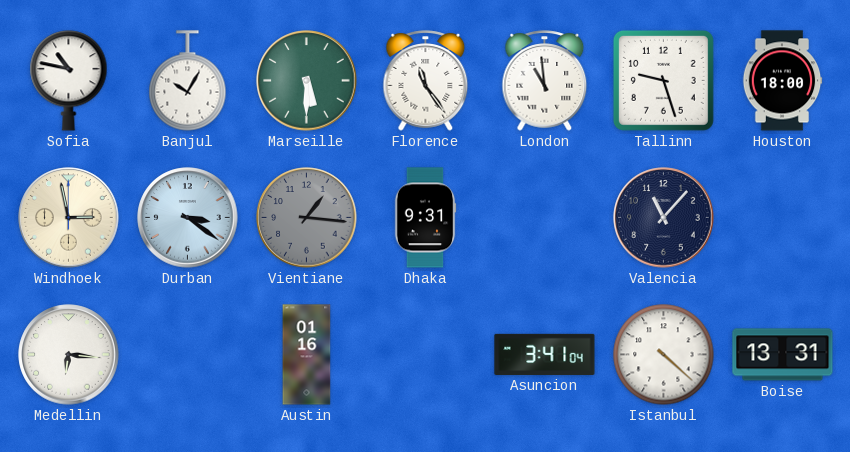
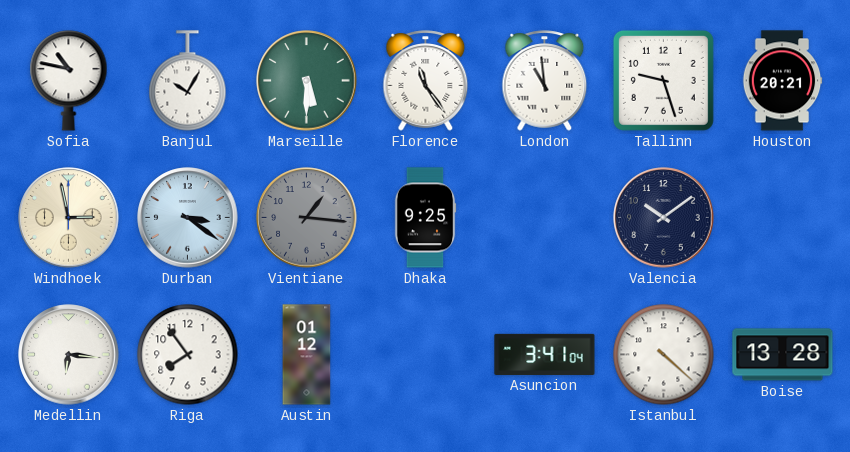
Houston: 18:00 -> 20:21 (782, 81)
Dhaka: 9:31 -> 9:25 (425, 218)
Valencia: 11:07 -> 10:09 (664, 218)
Riga: none -> 7:54 (188, 355)
Austin: 01:16 -> 01:12 (307, 355)
Boise: 13:31 -> 13:28 (783, 355)
